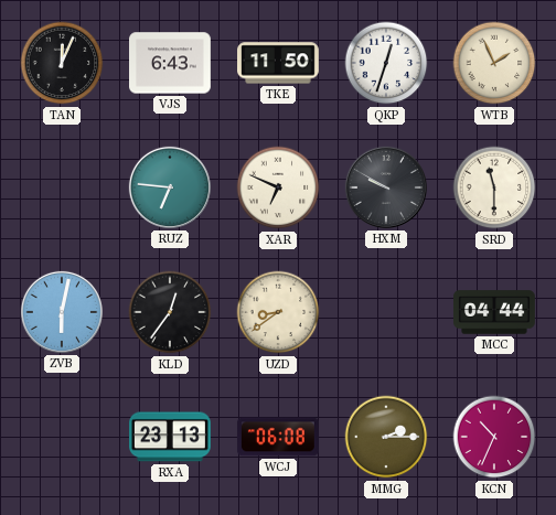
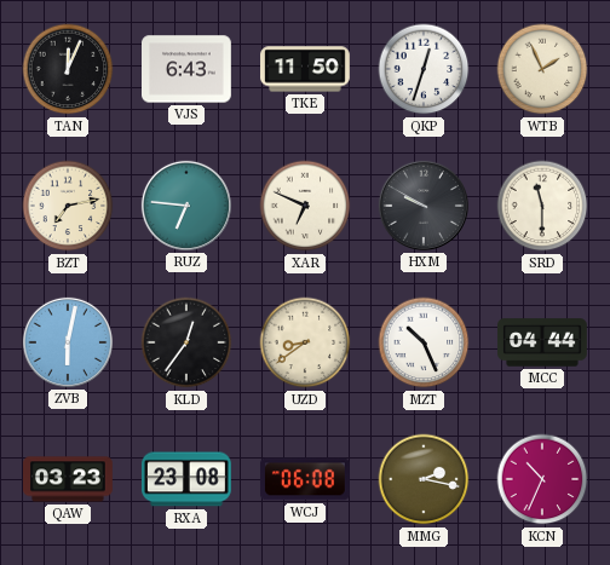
BZT: none -> 7:13 (68, 206)
MZT: none -> 10:26 (424, 342)
QAW: none -> 03:23 (69, 479)
RXA: 23:13 -> 23:08 (188, 479)
MMG: 2:15 -> 2:17 (424, 479)
